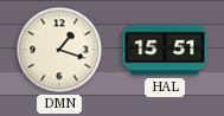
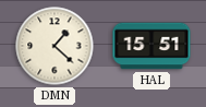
DMN: 1:18 -> 1:22 (54, 46)
